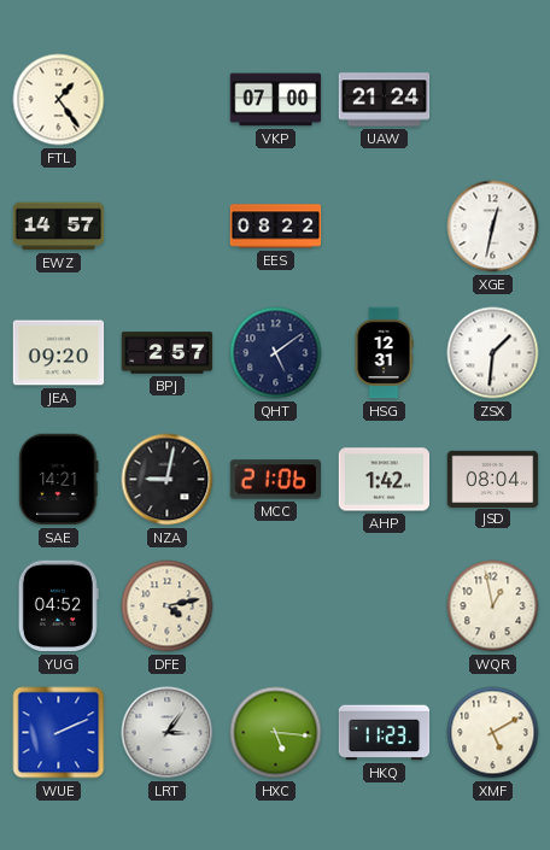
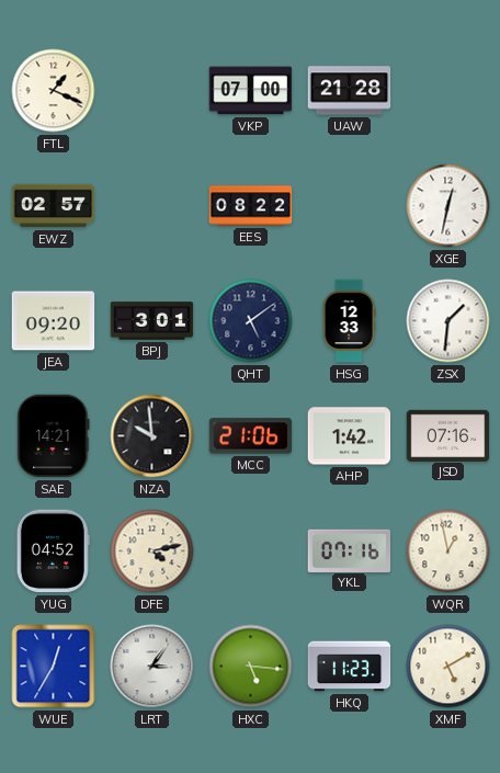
FTL: 1:24 -> 1:19 (54, 91)
UAW: 21:24 -> 21:28 (350, 91)
EWZ: 14:57 -> 02:57 (54, 206)
BPJ: 2:57 -> 3:01 (152, 321)
HSG: 12:31 -> 12:33 (349, 321)
NZA: 9:02 -> 9:59 (152, 436)
JSD: 08:04 -> 07:16 (448, 435)
YKL: none -> 07:16 (350, 550)
WUE: 2:11 -> 12:35 (54, 667)
